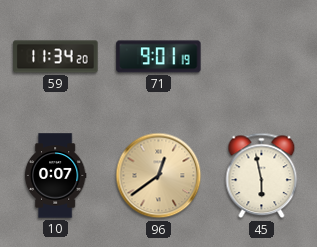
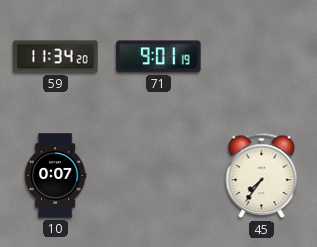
96: 12:39 -> none (159, 176)
45: 5:58 -> 7:36 (262, 176)
